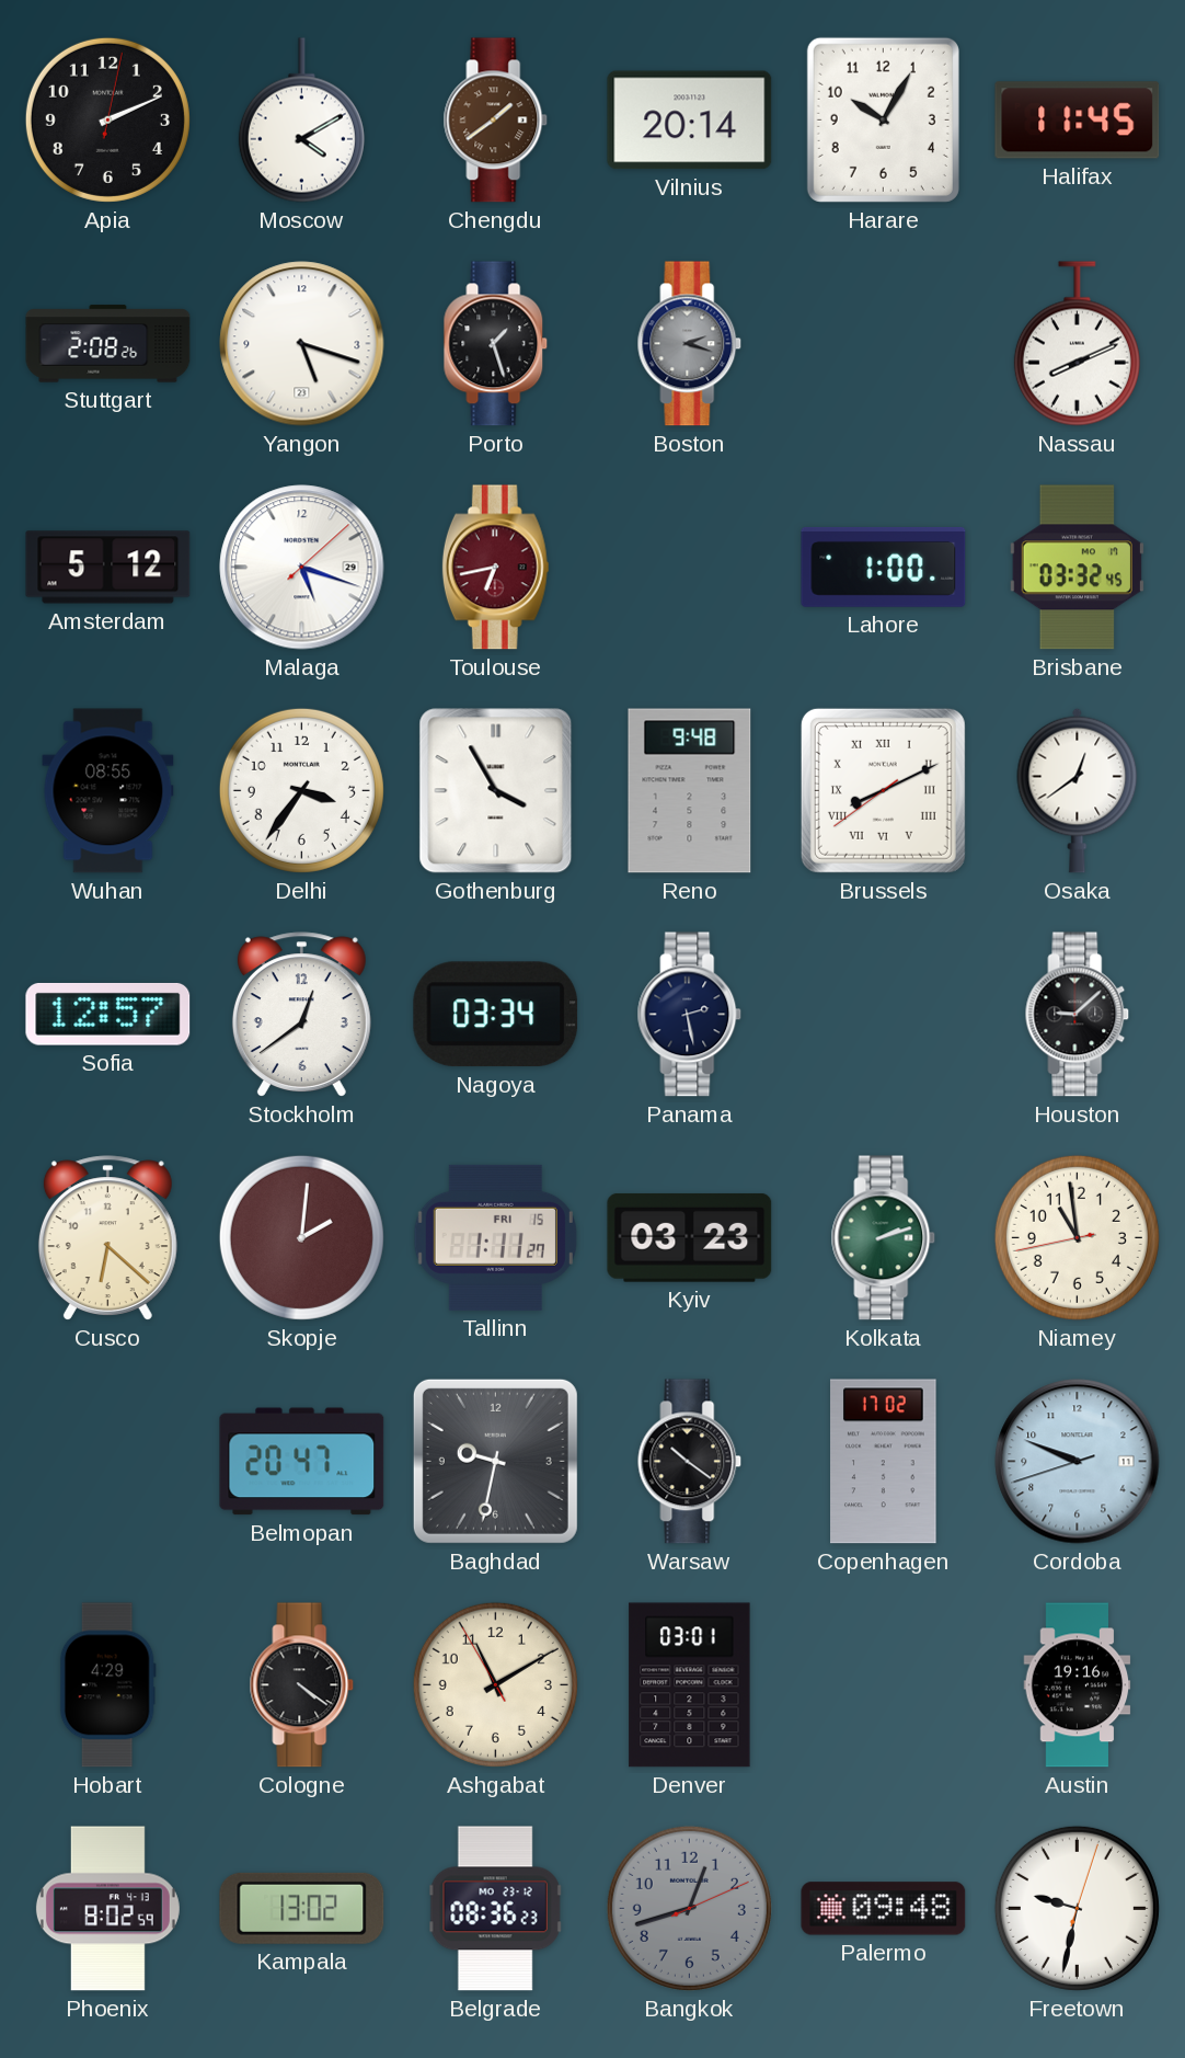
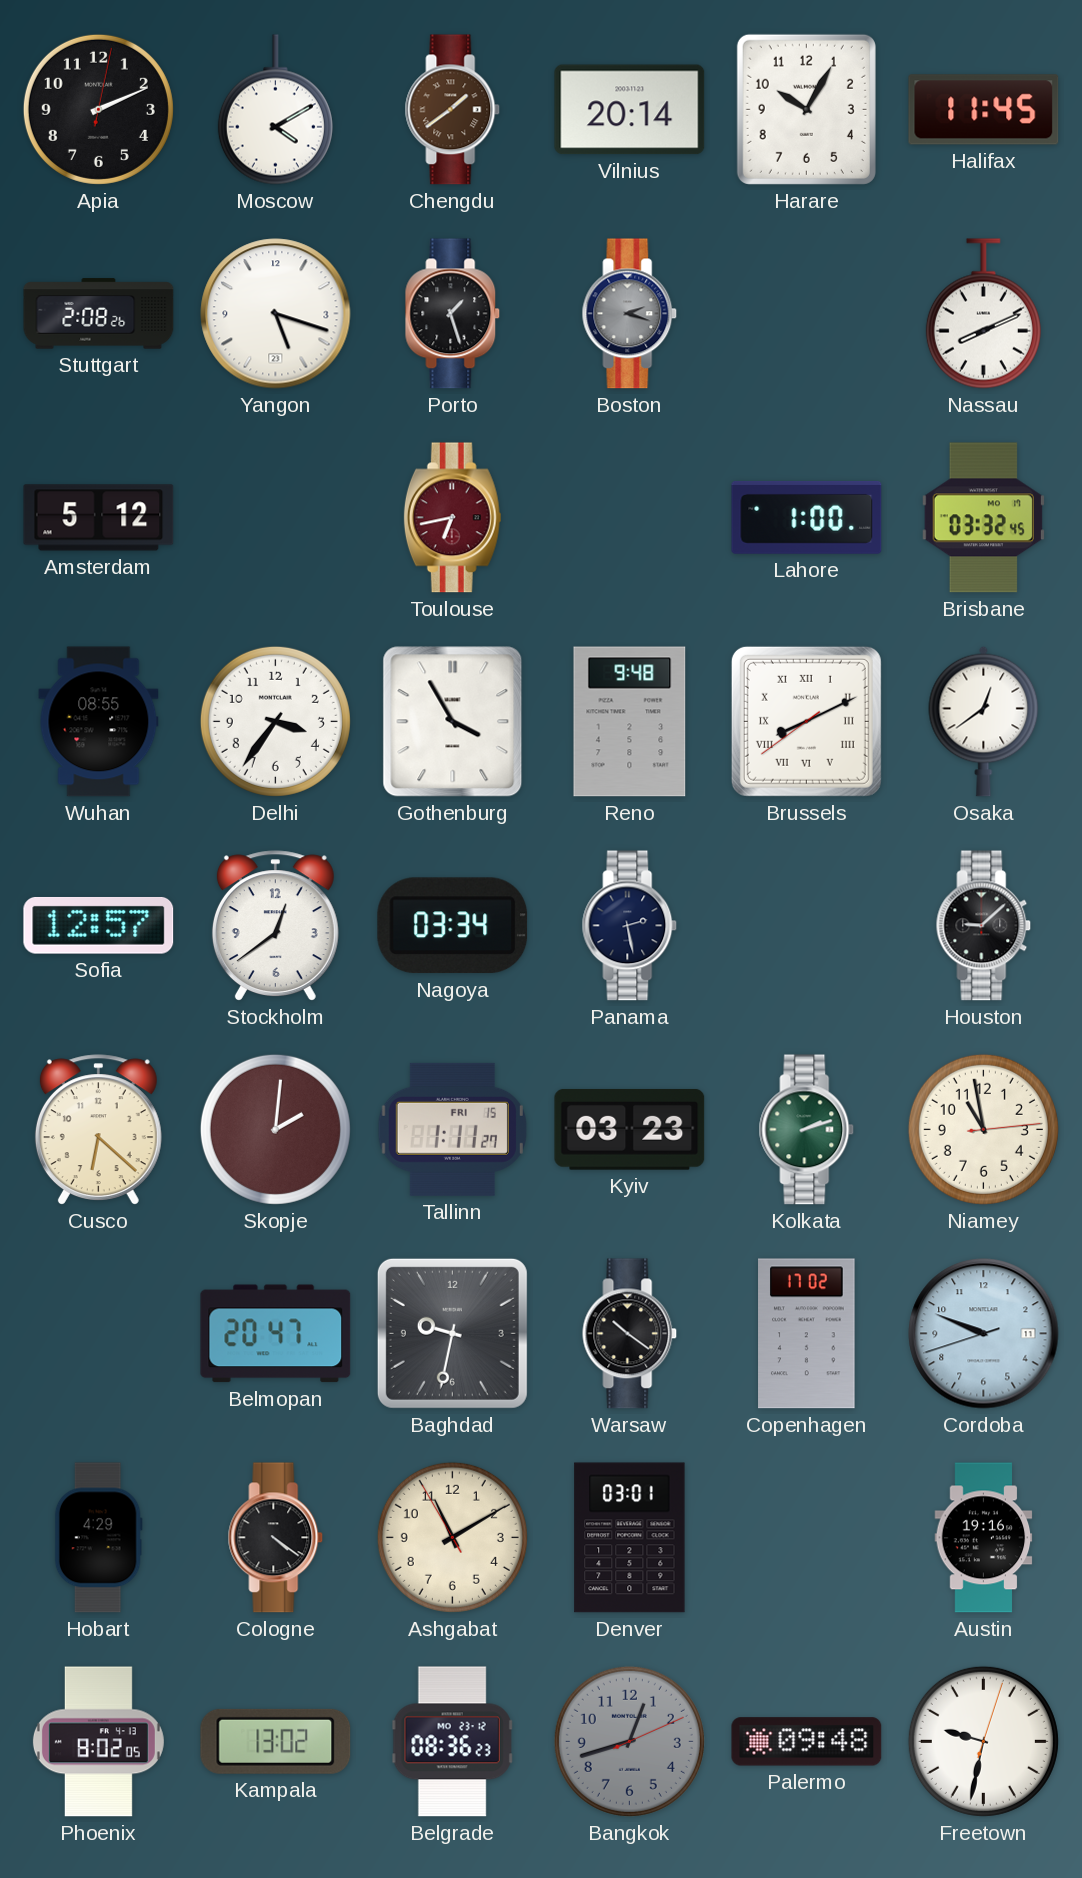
Malaga: 5:18 -> none (302, 568)
Niamey: 10:58:43 -> 10:58:14 (983, 1129)
Phoenix: 8:02:59 -> 8:02:05 (98, 1742)
